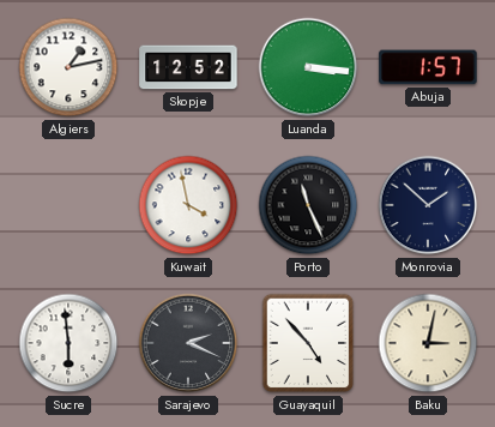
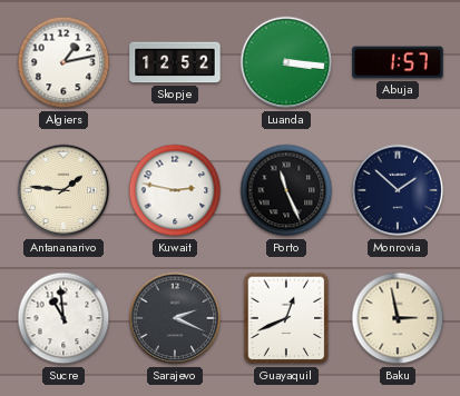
Antananarivo: none -> 1:46 (63, 190)
Kuwait: 3:58 -> 2:47 (175, 190)
Sucre: 5:59 -> 10:59 (63, 318)
Guayaquil: 4:53 -> 12:41 (286, 318)
Baku: 3:02 -> 2:58 (398, 318)
